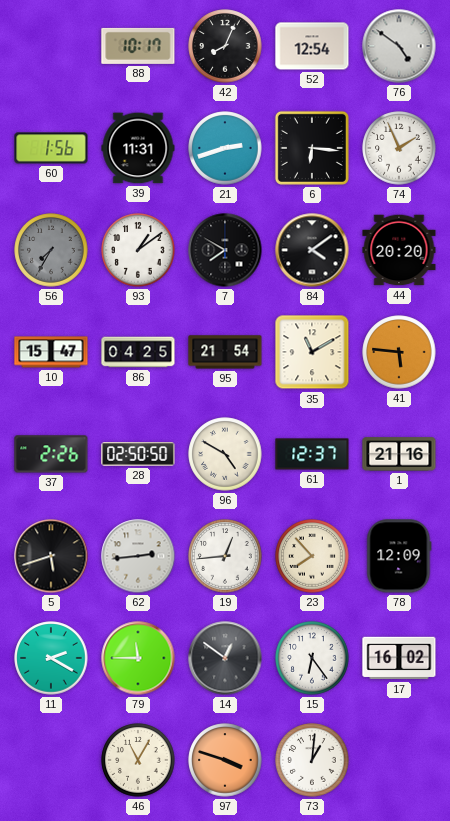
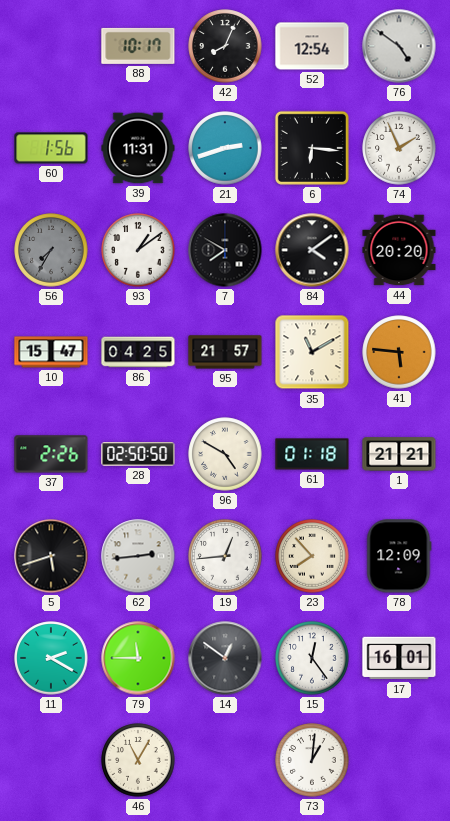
95: 21:54 -> 21:57 (225, 352)
61: 12:37 -> 01:18 (312, 454)
1: 21:16 -> 21:21 (399, 454)
15: 6:24 -> 12:24 (312, 658)
17: 16:02 -> 16:01 (399, 658)
97: 3:48 -> none (225, 760)
